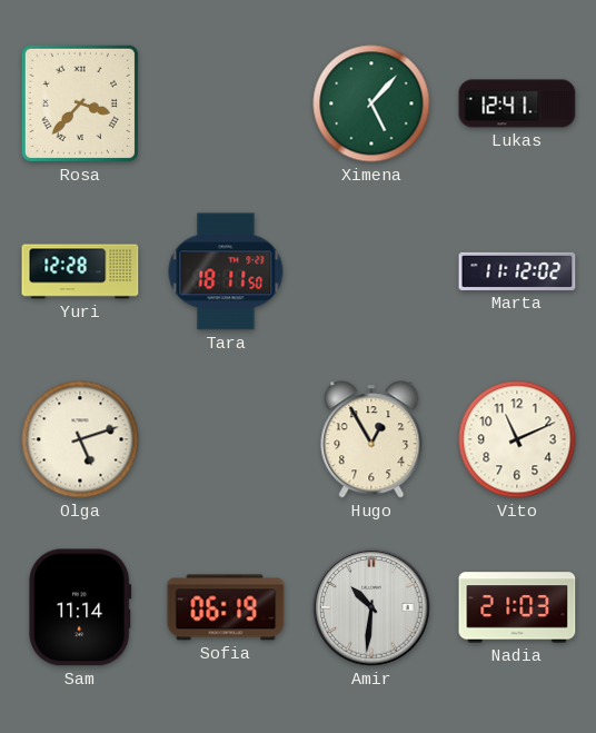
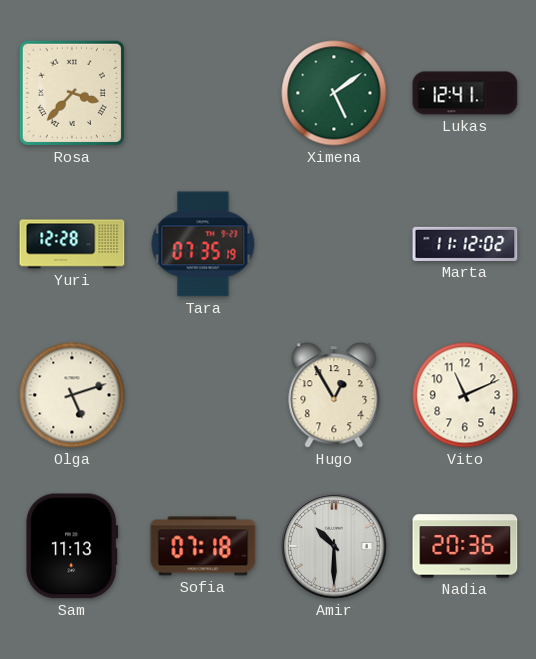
Ximena: 5:07 -> 5:09 (334, 93)
Tara: 18:11 -> 07:35 (203, 244)
Sam: 11:14 -> 11:13 (72, 546)
Sofia: 06:19 -> 07:18 (203, 546)
Amir: 10:31 -> 10:30 (334, 546)
Nadia: 21:03 -> 20:36 (465, 546)
